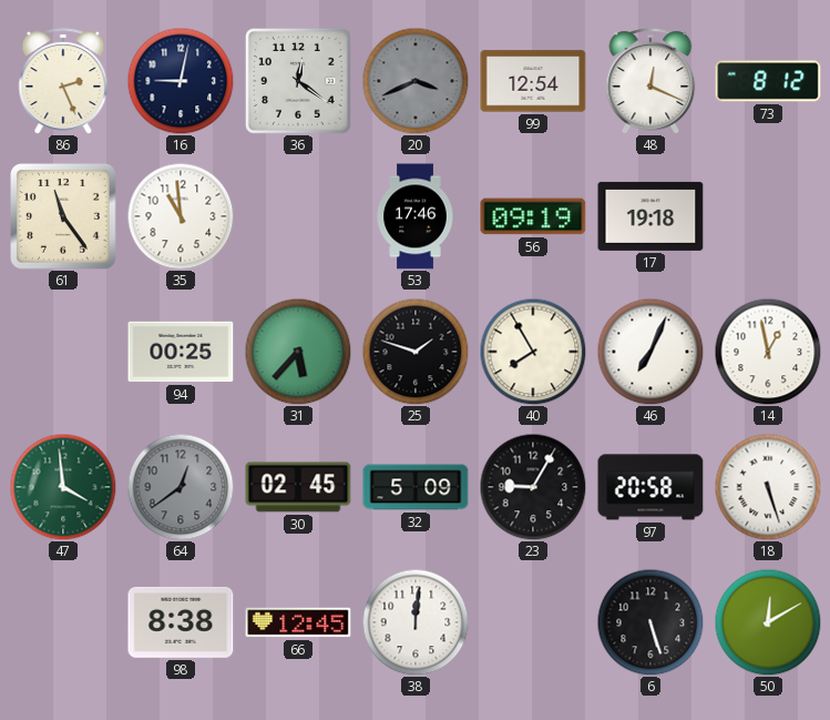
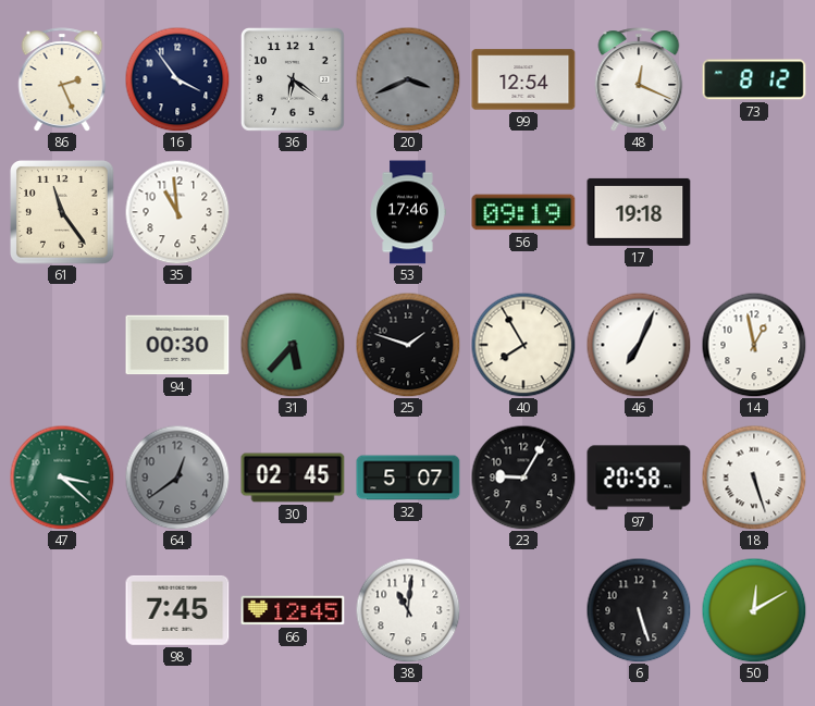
16: 9:02 -> 3:54 (177, 79)
36: 12:21 -> 6:21 (293, 79)
94: 00:25 -> 00:30 (177, 345)
47: 3:59 -> 3:22 (62, 478)
32: 5:09 -> 5:07 (408, 478)
98: 8:38 -> 7:45 (177, 610)
38: 12:01 -> 11:01 (408, 610)
